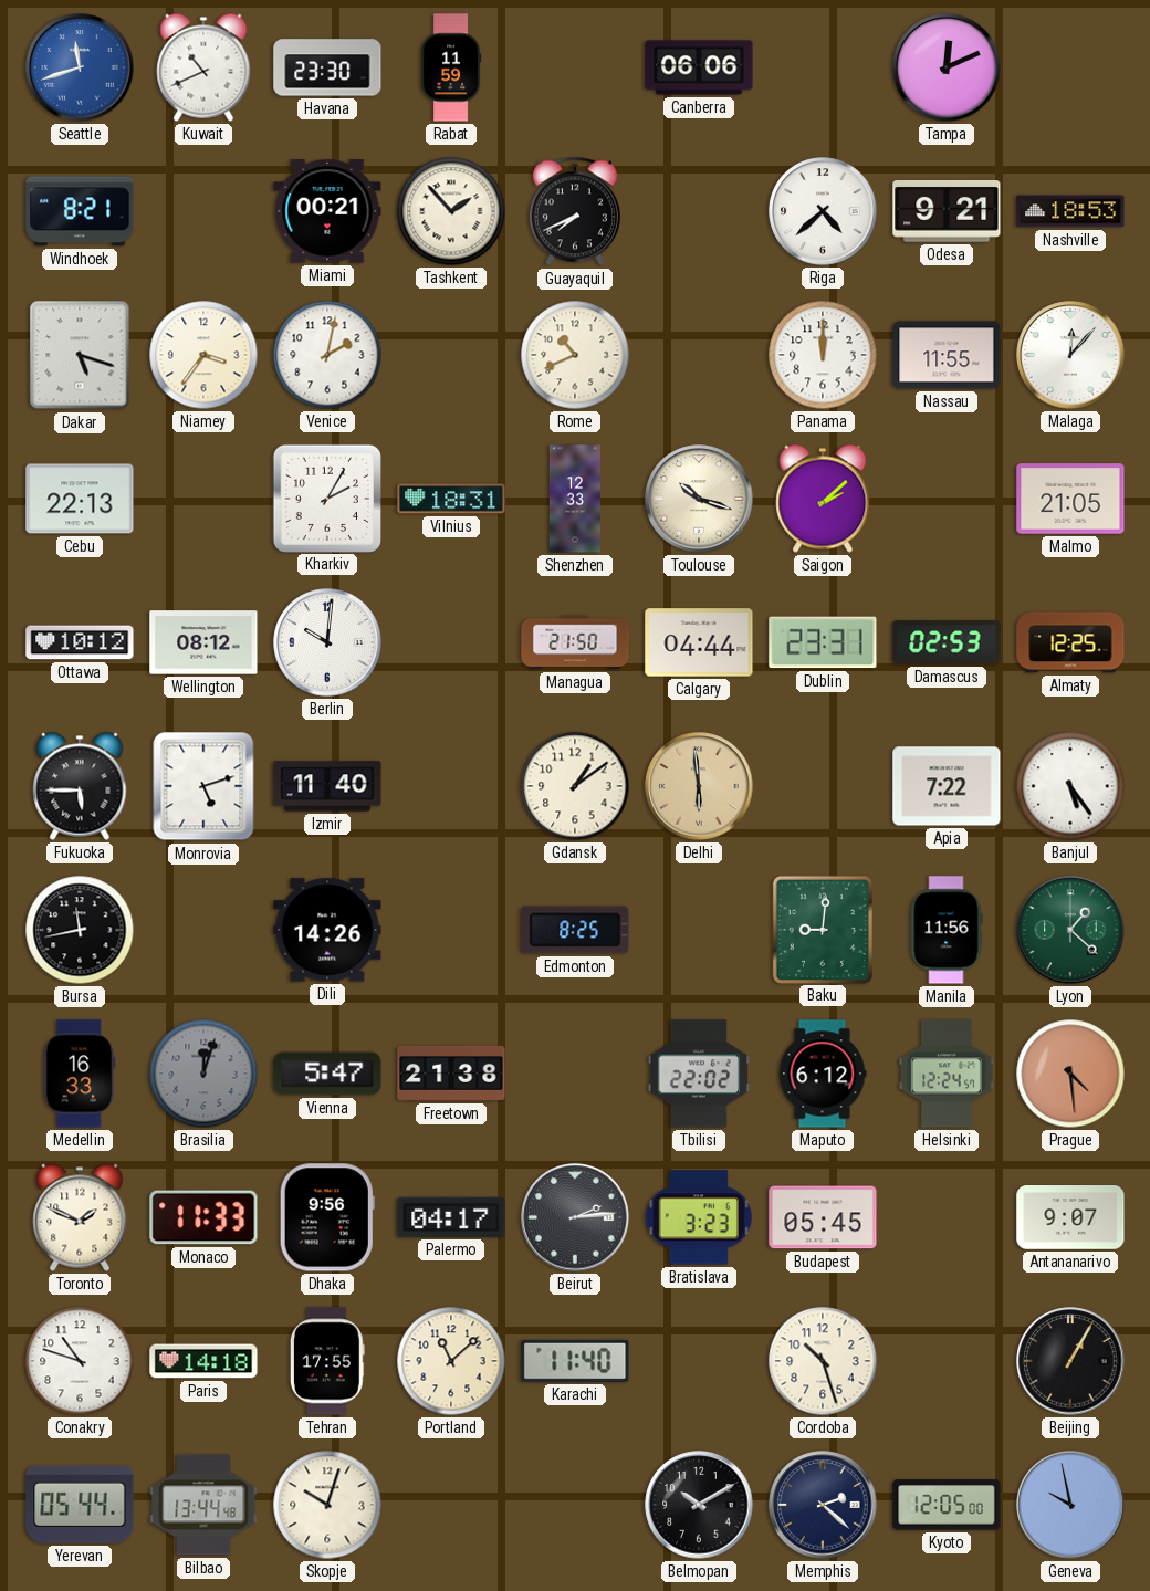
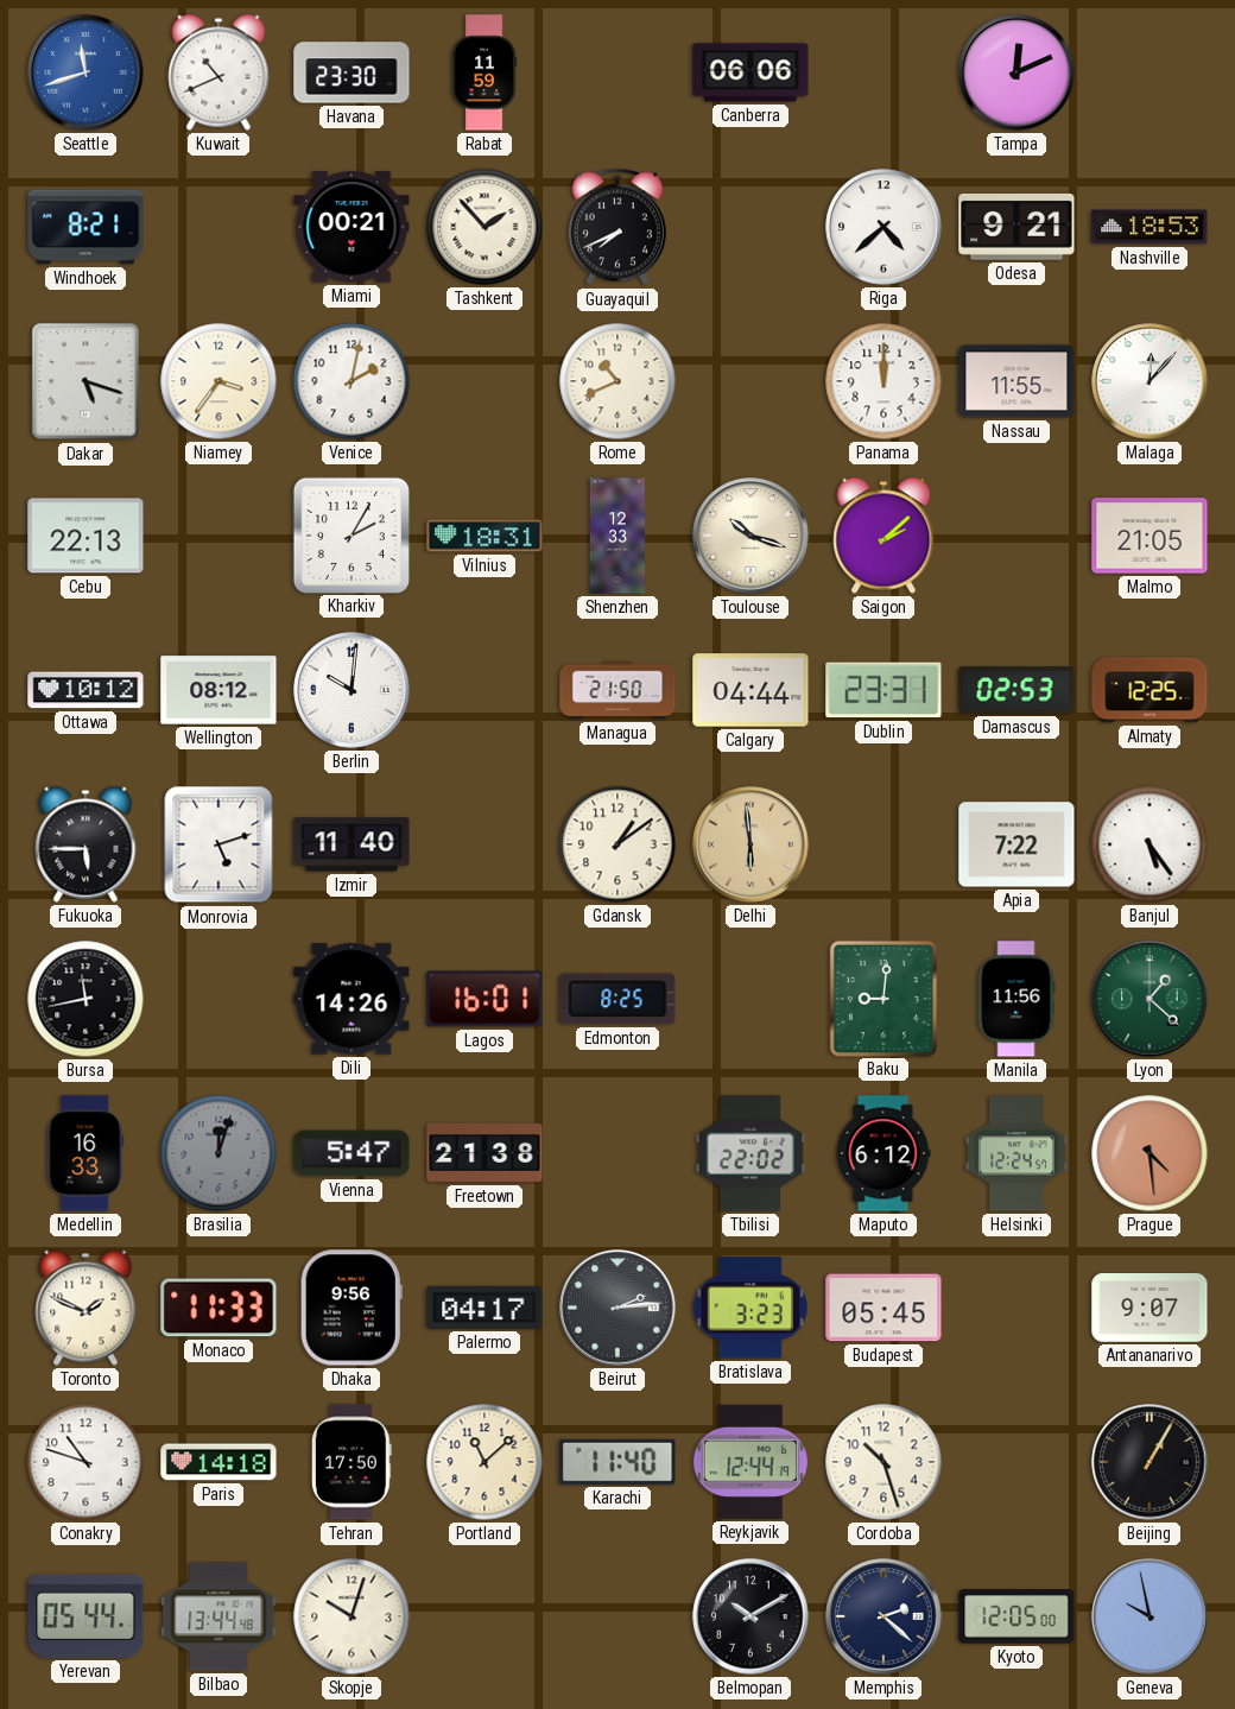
Lagos: none -> 16:01 (484, 999)
Tehran: 17:55 -> 17:50 (351, 1462)
Reykjavik: none -> 12:44 (750, 1462)
